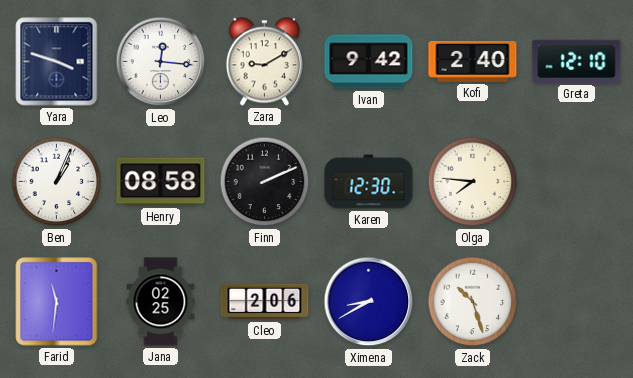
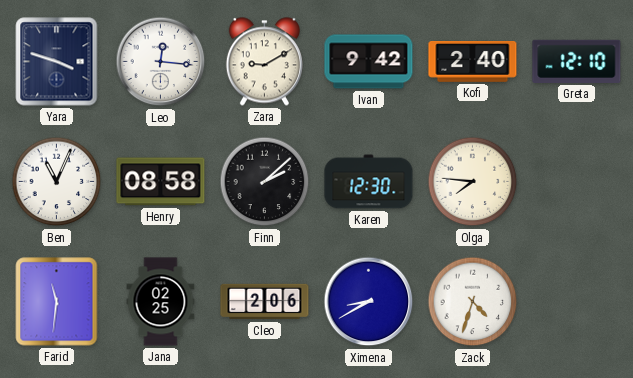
Ben: 1:04 -> 11:04 (57, 182)
Finn: 2:11 -> 2:08 (265, 182)
Zack: 10:27 -> 4:33 (473, 302)
